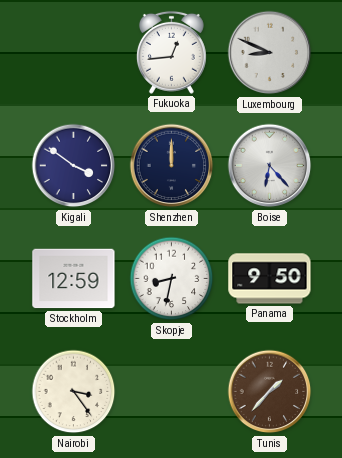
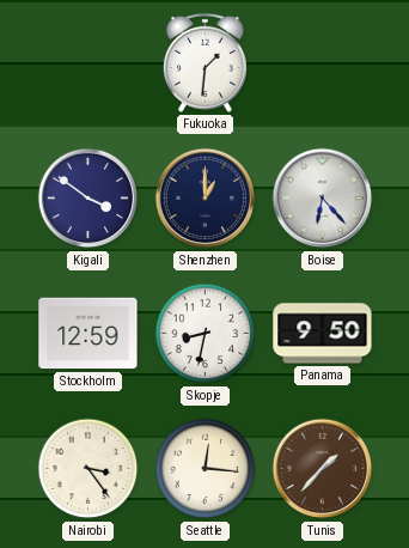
Fukuoka: 12:44 -> 1:31 (204, 62)
Luxembourg: 8:49 -> none (270, 53)
Shenzhen: 12:00 -> 1:00 (206, 199)
Seattle: none -> 12:16 (206, 469)
